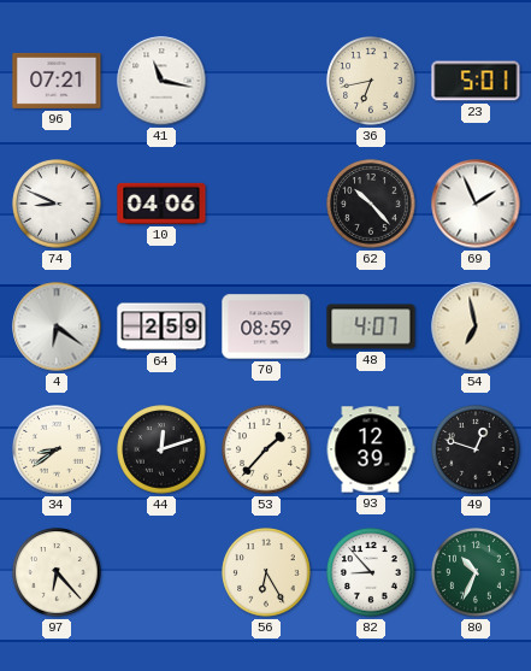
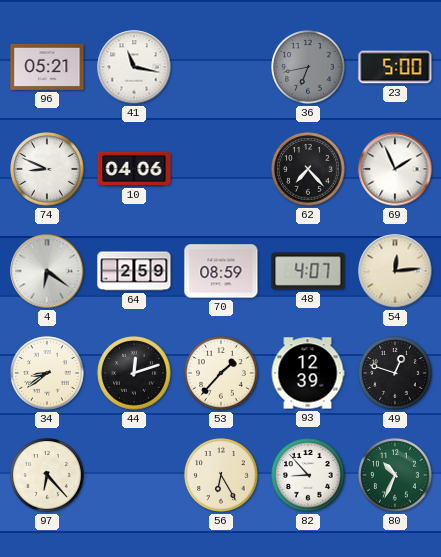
96: 07:21 -> 05:21 (47, 67)
36 dial: cream -> grey (308, 67)
23: 5:01 -> 5:00 (395, 67)
62: 10:23 -> 7:23 (308, 169)
54: 6:58 -> 12:14 (395, 271)
